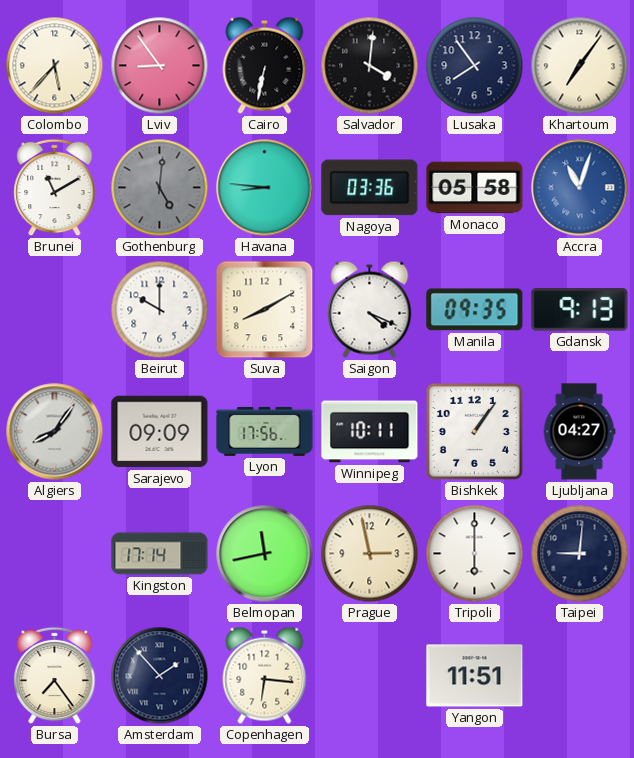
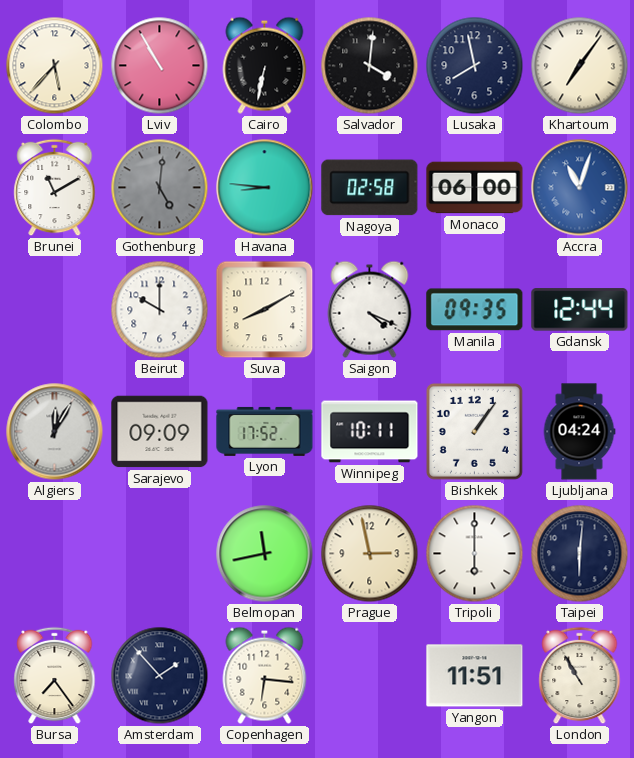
Lviv: 8:54 -> 10:55 (160, 66)
Lusaka: 7:54 -> 7:58 (475, 66)
Nagoya: 03:36 -> 02:58 (370, 188)
Monaco: 05:58 -> 06:00 (475, 188)
Gdansk: 9:13 -> 12:44 (580, 310)
Algiers: 8:06 -> 12:05 (55, 432)
Lyon: 17:56 -> 17:52 (265, 431)
Ljubljana: 04:27 -> 04:24 (579, 432)
Kingston: 17:14 -> none (160, 554)
Taipei: 9:01 -> 6:01 (580, 554)
London: none -> 10:55 (580, 676)
